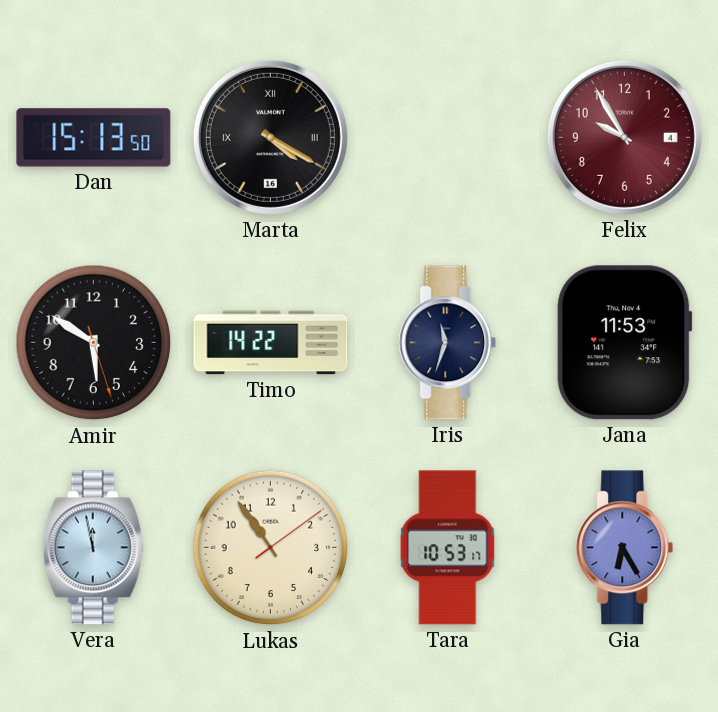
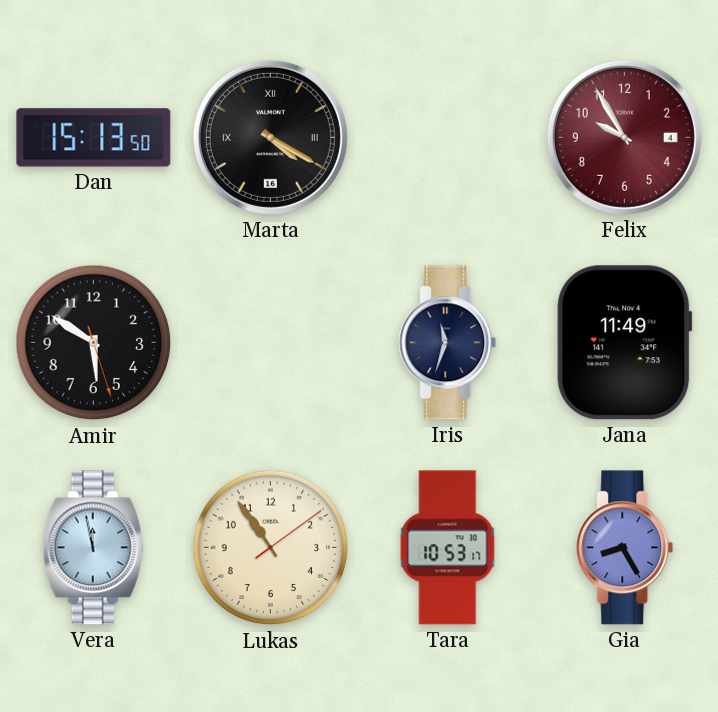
Timo: 14:22 -> none (271, 343)
Jana: 11:53 -> 11:49 (625, 343)
Gia: 6:25 -> 8:25 (625, 548)
